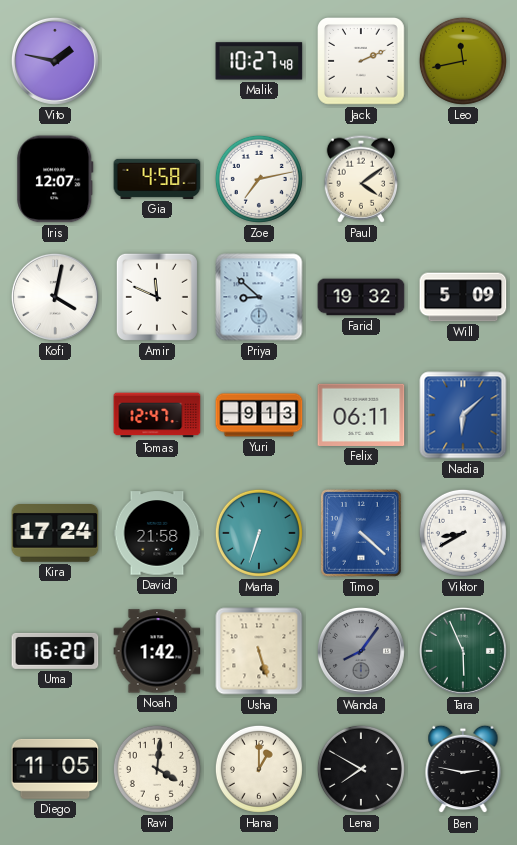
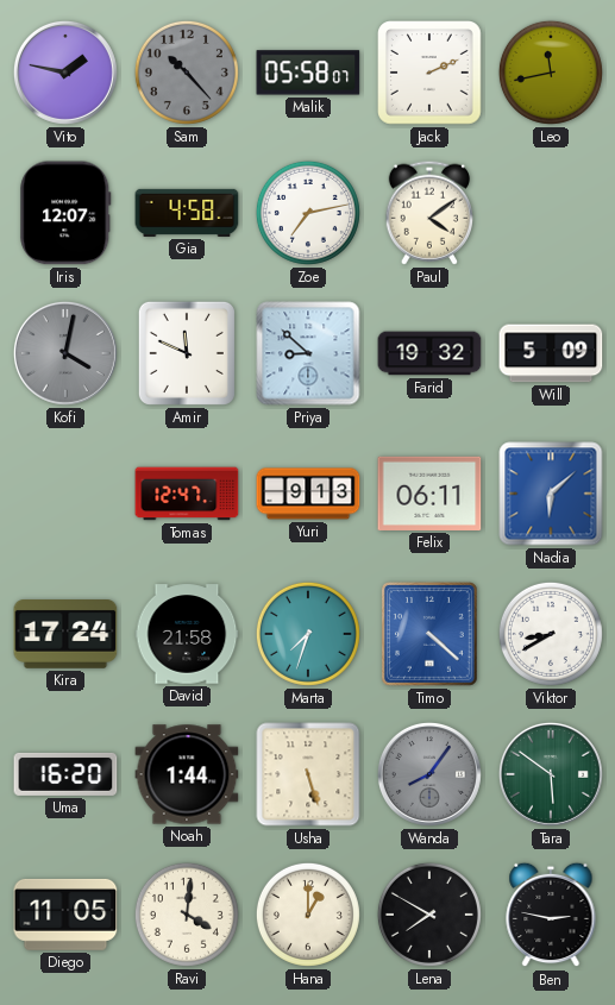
Sam: none -> 10:23 (187, 73)
Malik: 10:27 -> 05:58 (308, 73)
Kofi dial: white -> grey (65, 353)
Marta: 6:33 -> 7:33 (308, 634)
Noah: 1:42 -> 1:44 (187, 774)
Tara: 5:56 -> 5:51 (551, 774)
